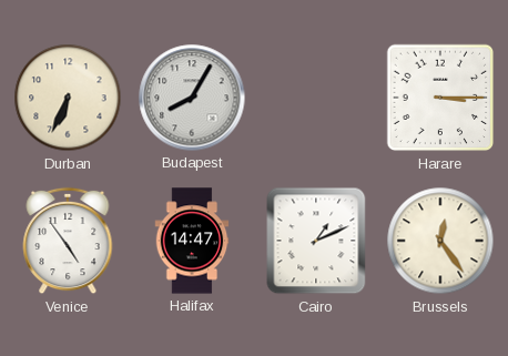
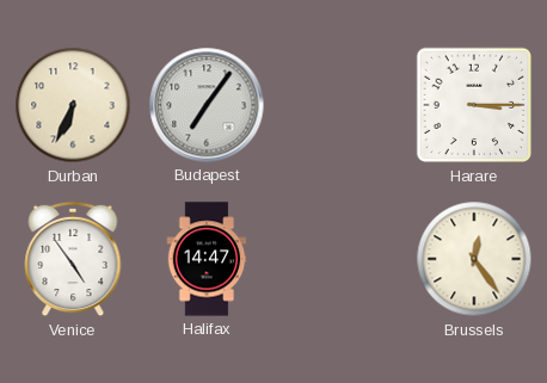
Budapest: 8:05 -> 7:06 (207, 105)
Cairo: 1:11 -> none (316, 241)
